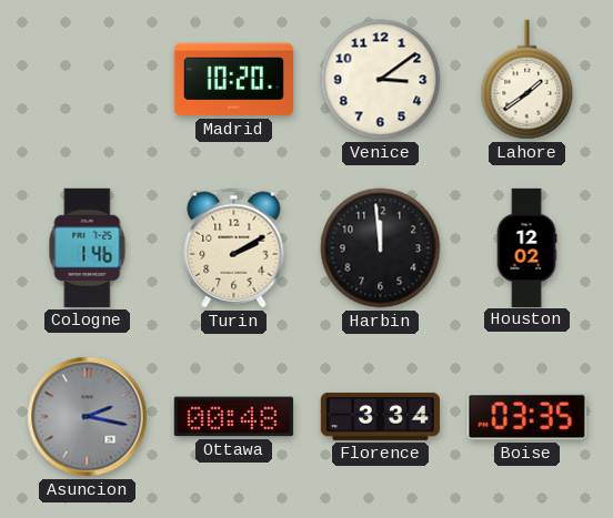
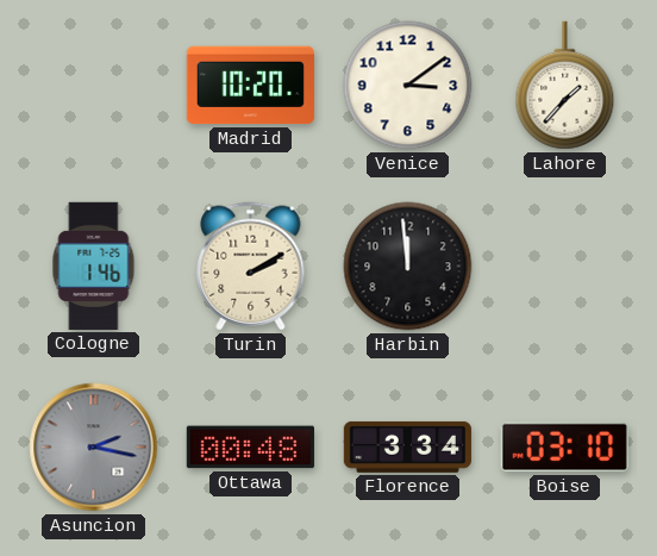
Lahore: 1:39 -> 1:37 (565, 86)
Houston: 12:02 -> none (526, 247)
Boise: 03:35 -> 03:10 (564, 448)
